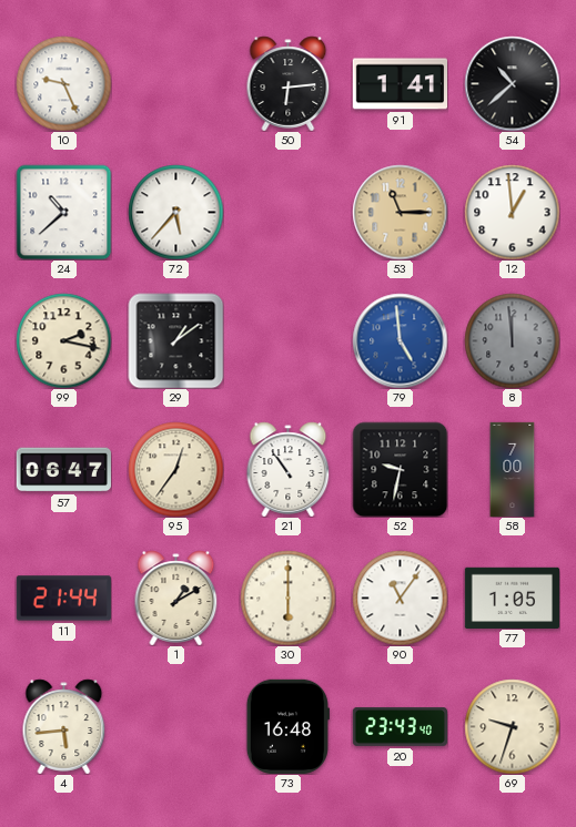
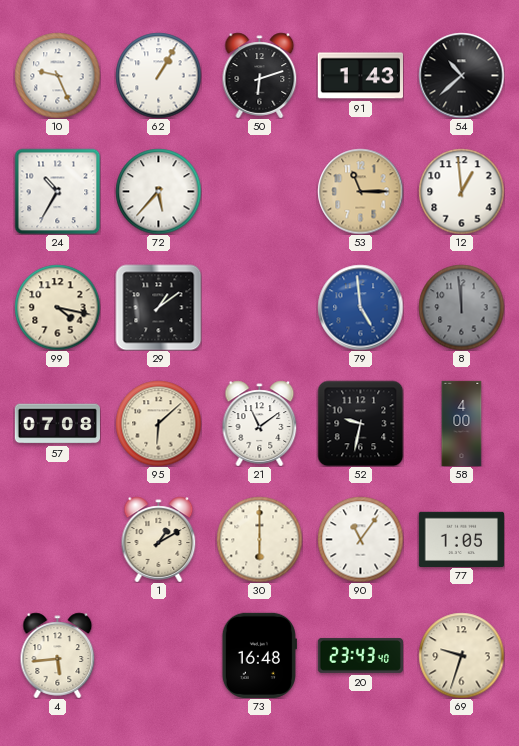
62: none -> 1:05 (158, 75)
50: 6:14 -> 6:12 (260, 75)
91: 1:41 -> 1:43 (360, 76)
24: 10:38 -> 10:35 (57, 191)
99: 2:17 -> 4:17 (57, 307)
57: 06:47 -> 07:08 (57, 424)
95: 12:36 -> 6:08 (158, 423)
21: 10:54 -> 11:09 (260, 423)
58: 7:00 -> 4:00 (462, 423)
11: 21:44 -> none (63, 599)
